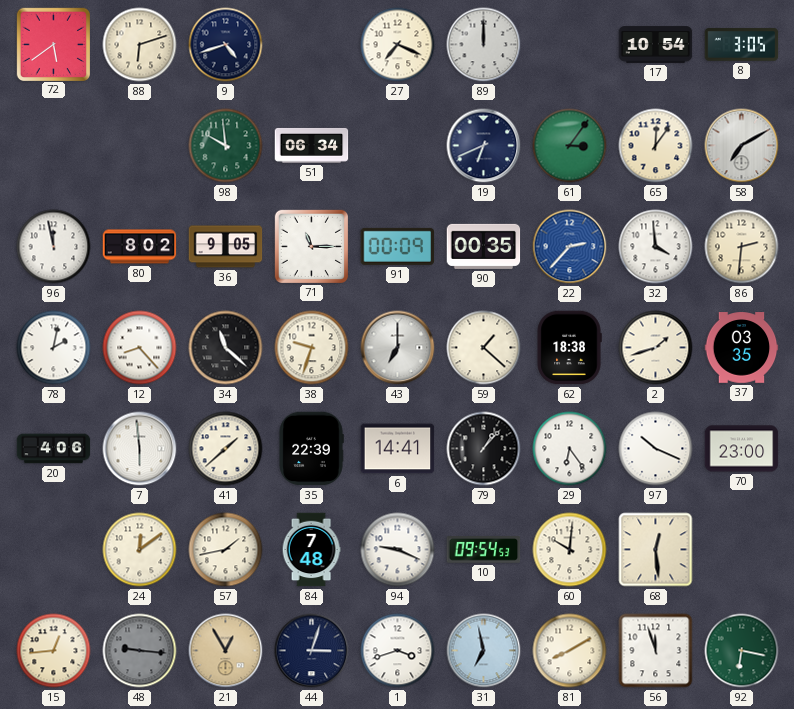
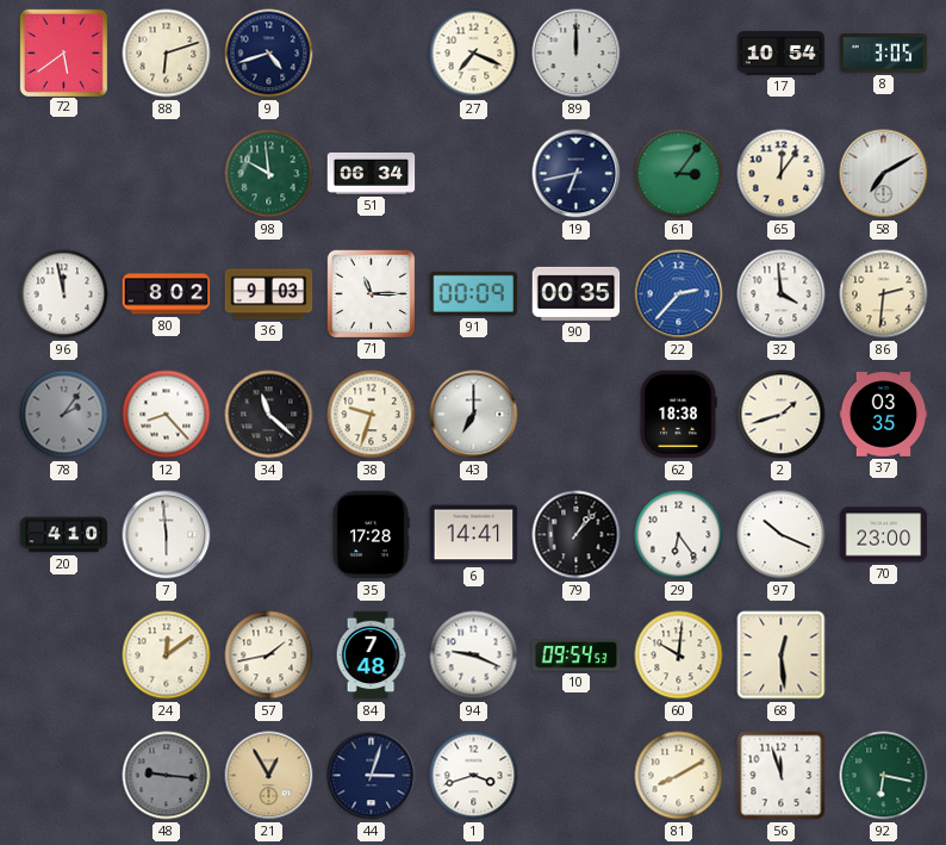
19: 6:41 -> 6:43 (577, 174)
36: 9:05 -> 9:03 (269, 294)
78: 2:02 -> 2:06 (64, 415)
78 dial: white -> grey (64, 415)
59: 1:22 -> none (484, 348)
20: 4:06 -> 4:10 (64, 535)
41: 1:38 -> none (226, 449)
35: 22:39 -> 17:28 (371, 535)
15: 12:44 -> none (54, 651)
31: 6:58 -> none (484, 651)
